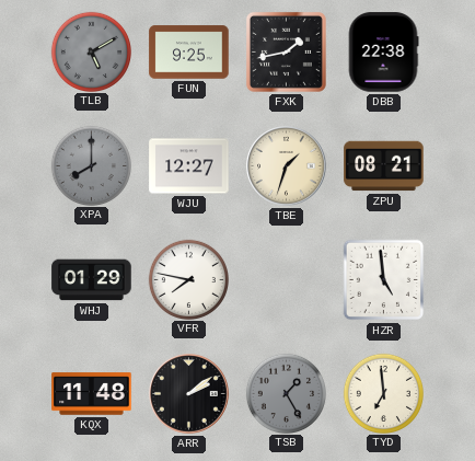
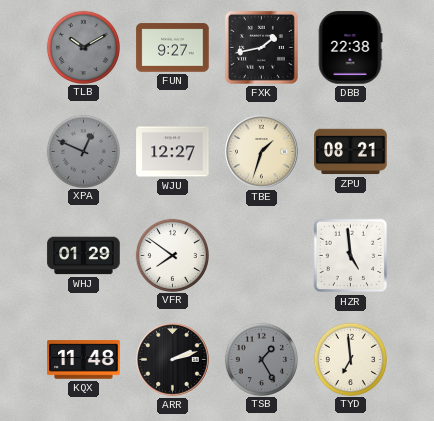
TLB: 5:10 -> 10:10 (83, 47)
FUN: 9:25 -> 9:27 (173, 48)
XPA: 8:00 -> 12:49 (83, 151)
VFR: 7:47 -> 7:51 (172, 255)
ARR: 2:09 -> 2:12 (173, 360)
